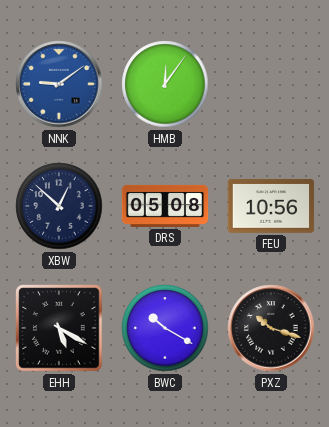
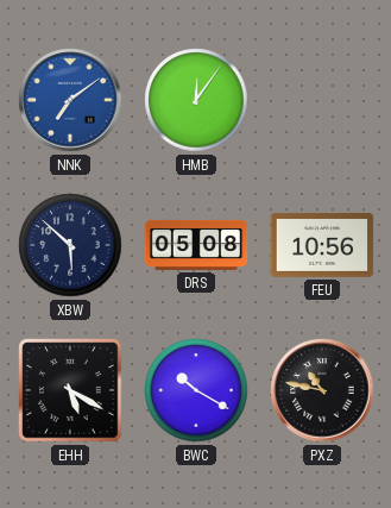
NNK: 9:09 -> 7:09 (70, 100)
XBW: 12:52 -> 5:52 (70, 245)
PXZ: 10:18 -> 10:47 (322, 390)
